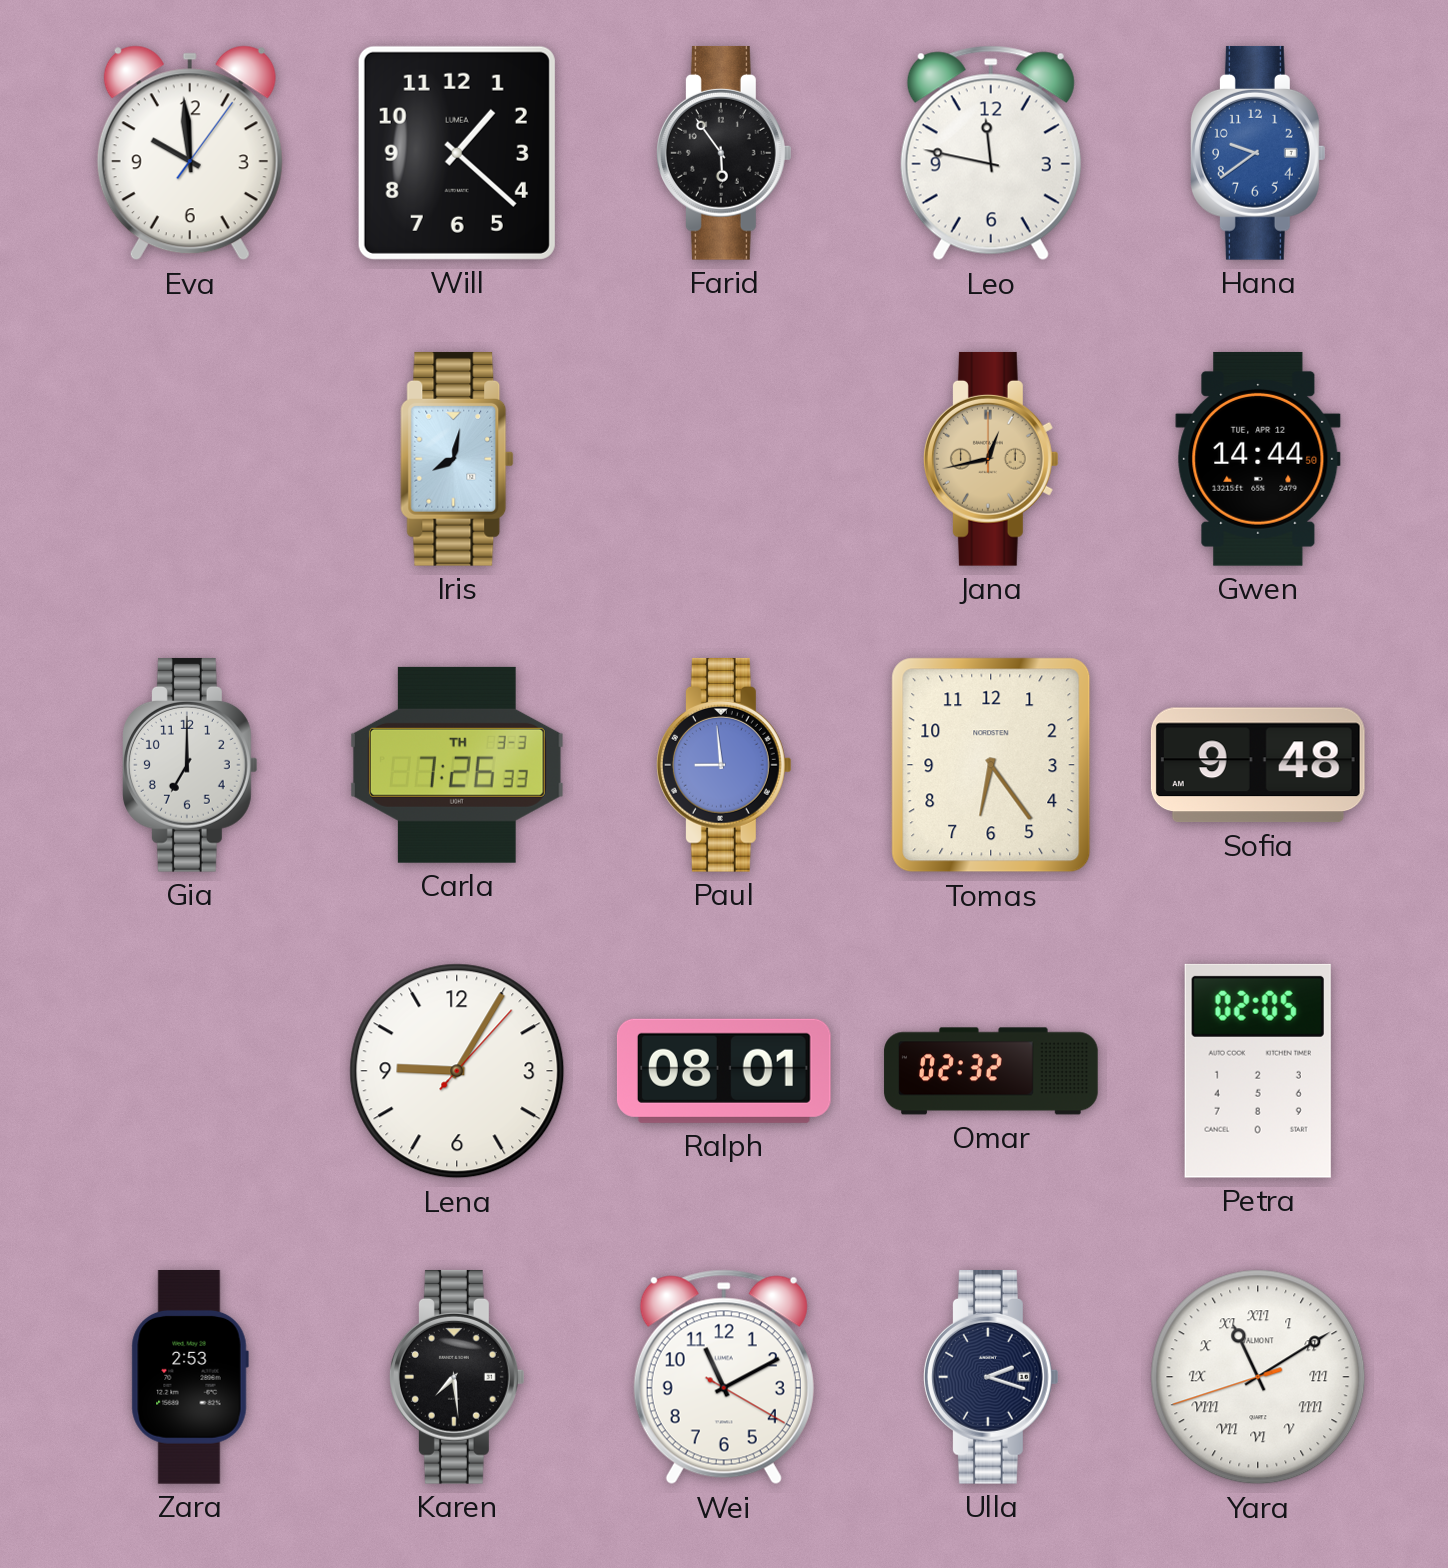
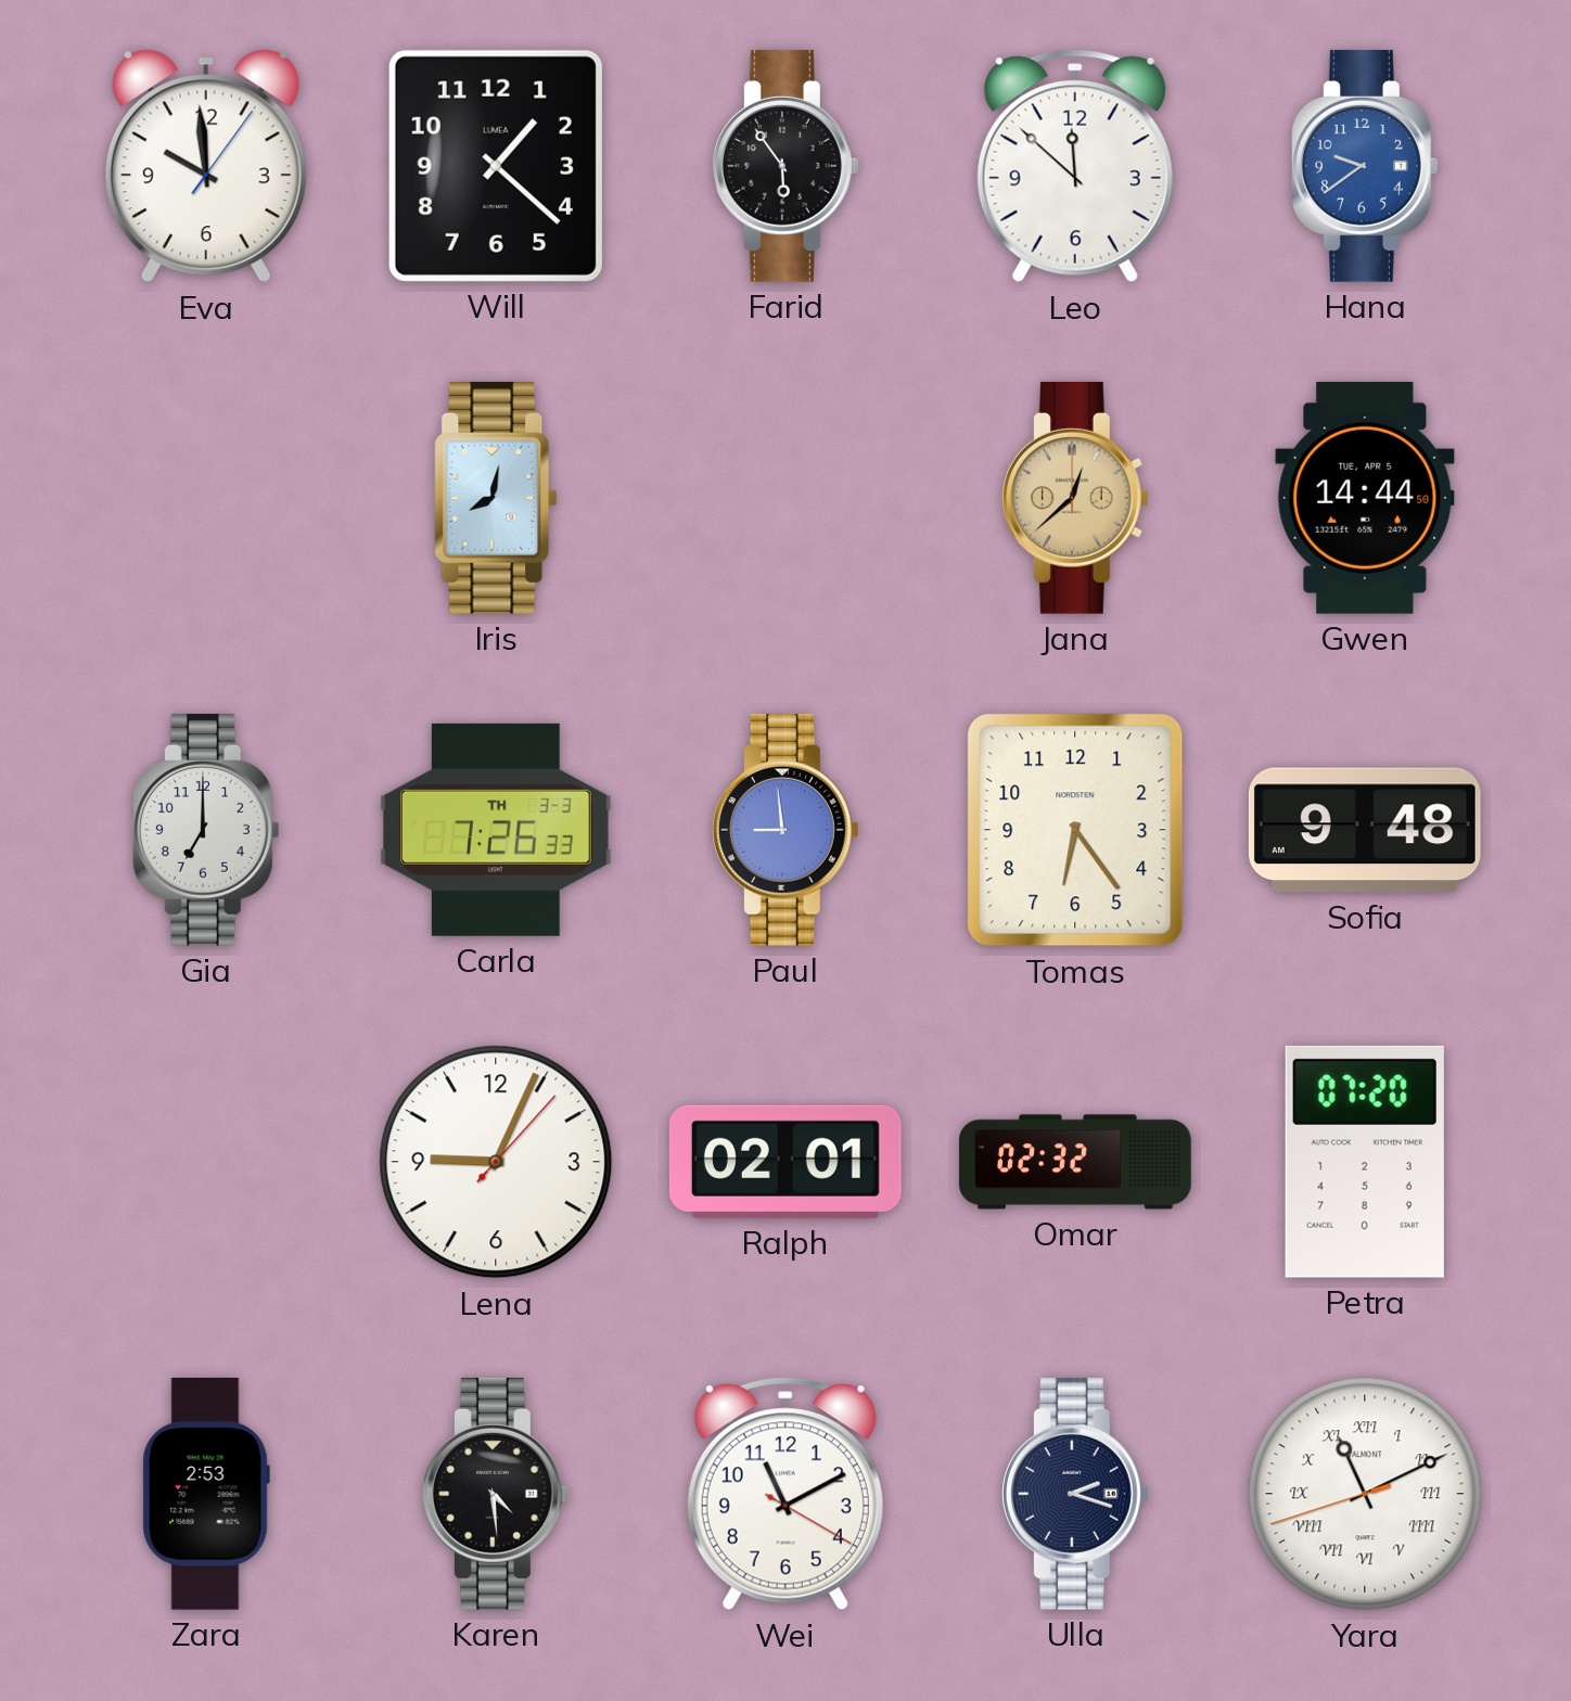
Leo: 11:47 -> 11:52 (1075, 166)
Jana: 12:43 -> 12:38 (1075, 498)
Gwen date: TUE, APR 12 -> TUE, APR 5 (1365, 498)
Lena: 9:05 -> 9:04 (496, 1162)
Ralph: 08:01 -> 02:01 (785, 1162)
Petra: 02:05 -> 07:20 (1365, 1162)
Karen: 7:29 -> 4:29 (496, 1494)
Yara: 11:09 -> 11:10 (1365, 1494)
